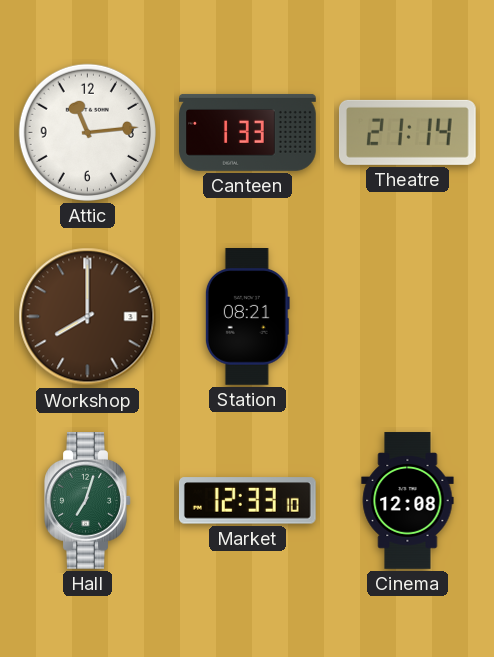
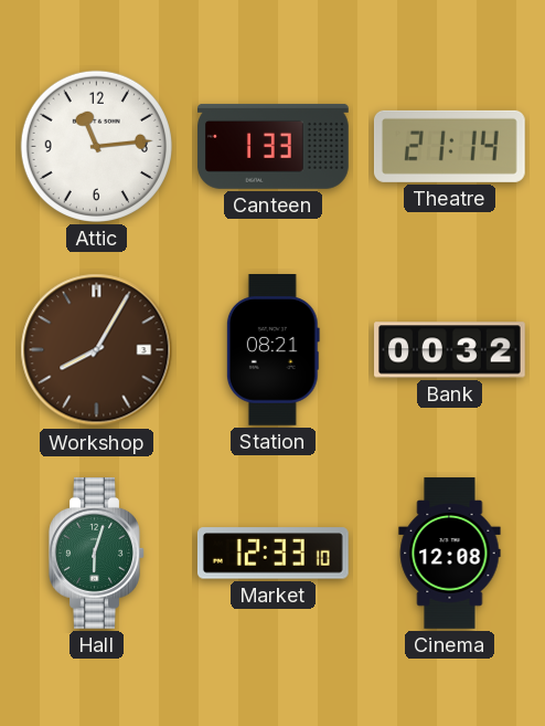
Workshop: 8:00 -> 8:05 (97, 350)
Bank: none -> 00:32 (450, 350)
Hall: 7:03 -> 6:03 (97, 554)
